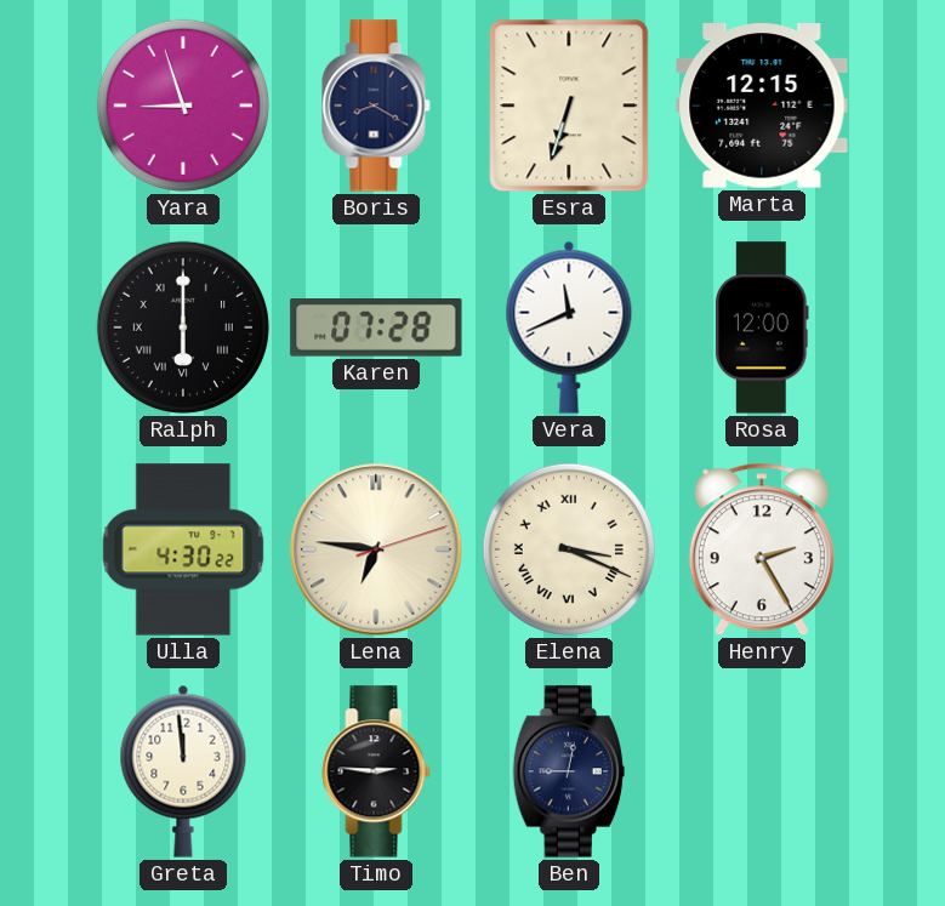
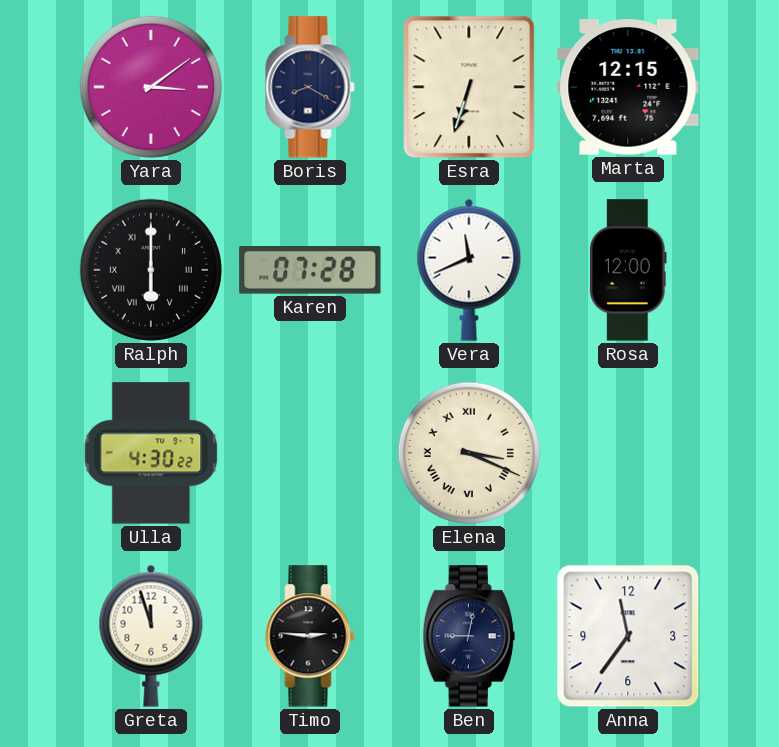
Yara: 8:57 -> 3:09 (151, 87)
Lena: 6:46 -> none (376, 549)
Henry: 2:25 -> none (762, 549)
Greta: 11:59 -> 11:57 (151, 636)
Anna: none -> 11:36 (628, 636)
